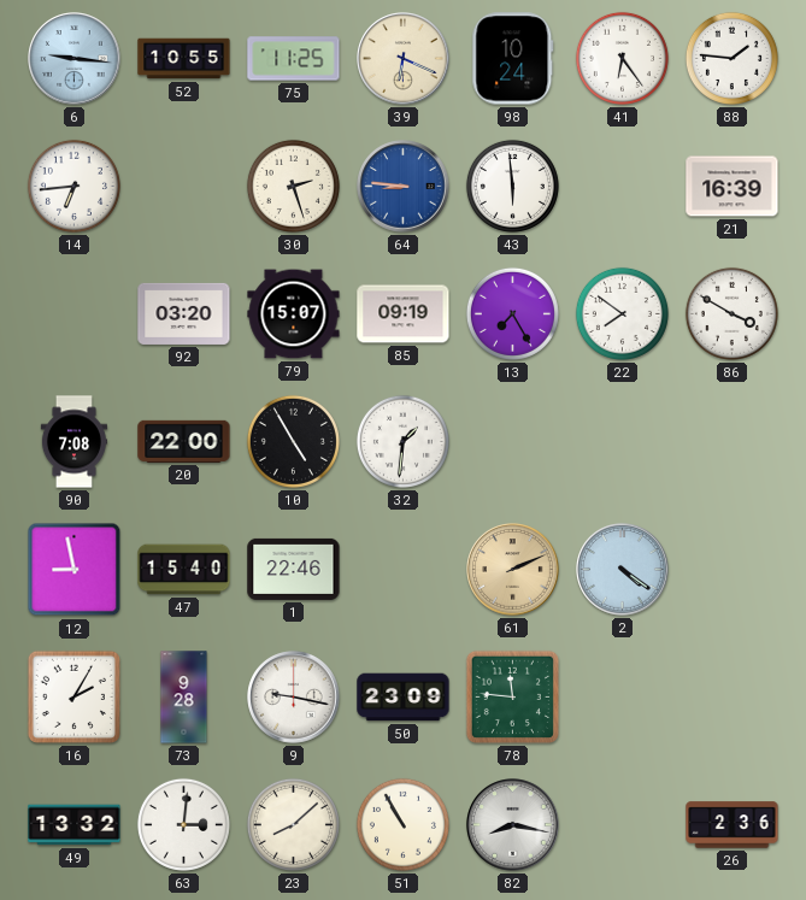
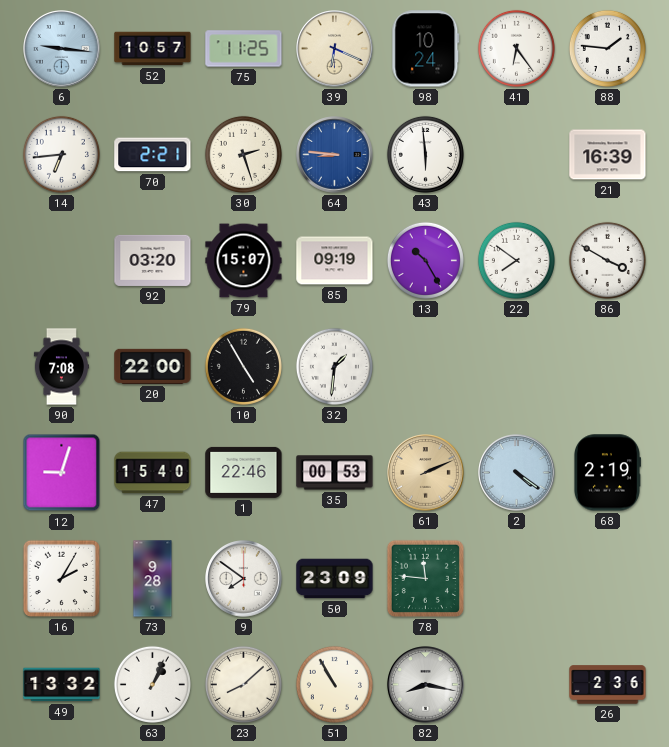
52: 10:55 -> 10:57 (153, 49)
70: none -> 2:21 (153, 155)
13: 7:25 -> 10:25 (425, 260)
12: 8:58 -> 9:03 (62, 473)
35: none -> 00:53 (335, 473)
68: none -> 2:19 (607, 473)
9: 9:17 -> 7:51 (244, 579)
63: 3:01 -> 1:04 (152, 684)
